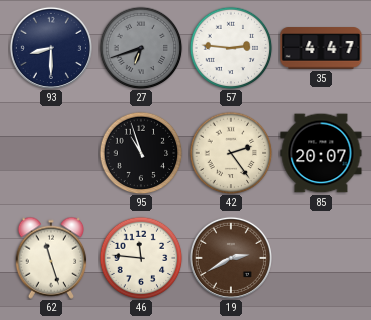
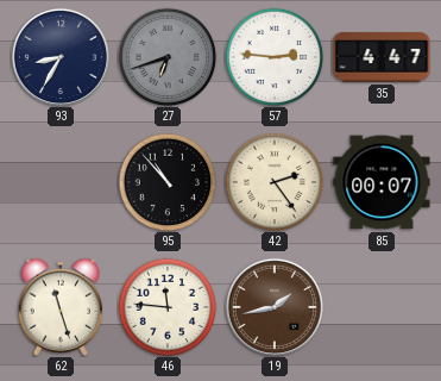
93: 8:30 -> 8:35 (61, 57)
95: 10:57 -> 10:53 (168, 182)
85: 20:07 -> 00:07 (382, 182)
19: 2:40 -> 1:43 (275, 307)
